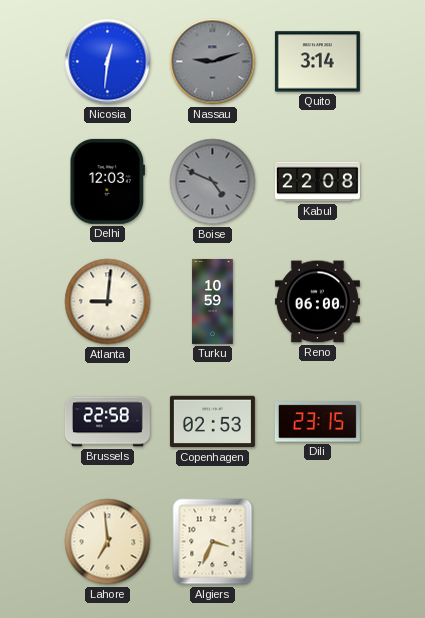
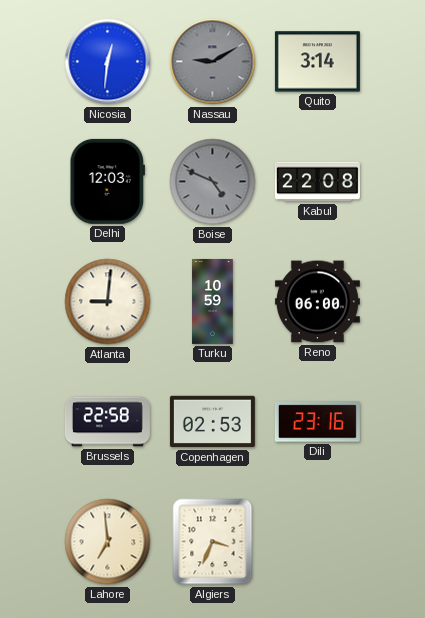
Nassau: 9:12 -> 9:10 (213, 62)
Dili: 23:15 -> 23:16 (317, 422)
